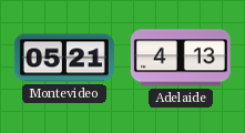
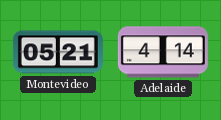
Adelaide: 4:13 -> 4:14 (163, 52)
